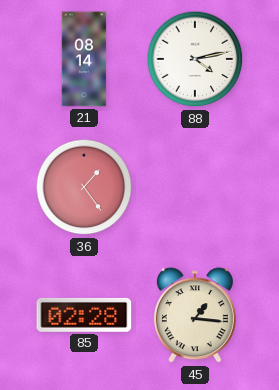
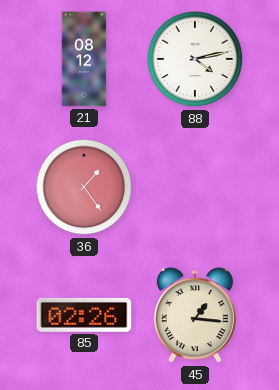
21: 08:14 -> 08:12 (84, 59)
85: 02:28 -> 02:26 (84, 315)
